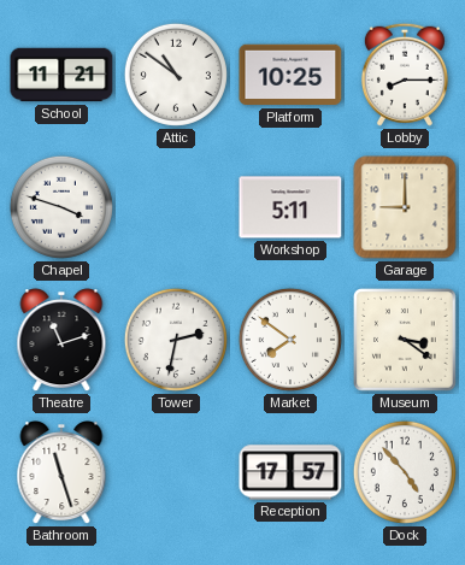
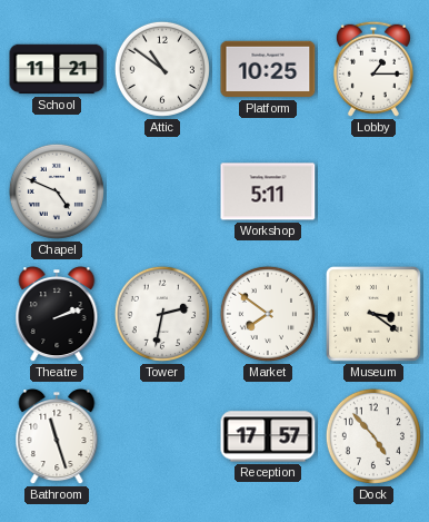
Lobby: 8:15 -> 1:15 (373, 69)
Chapel: 3:48 -> 4:49 (57, 191)
Garage: 9:00 -> none (405, 207)
Theatre: 11:12 -> 2:12 (57, 315)
